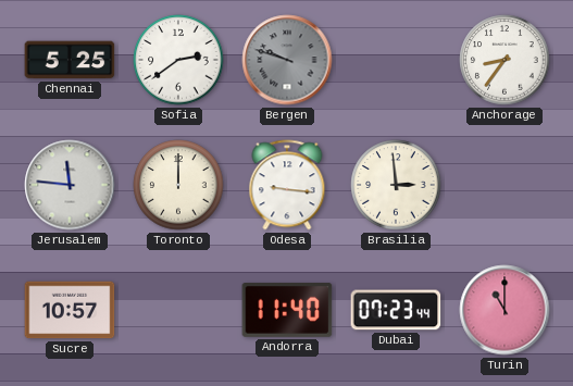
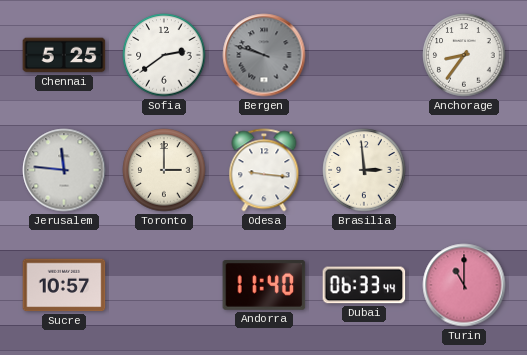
Toronto: 12:00 -> 3:00 (164, 170)
Dubai: 07:23 -> 06:33 (364, 285)
